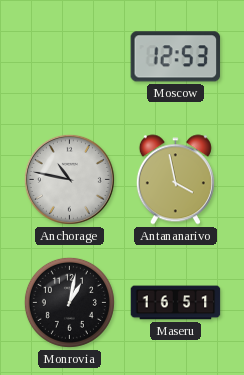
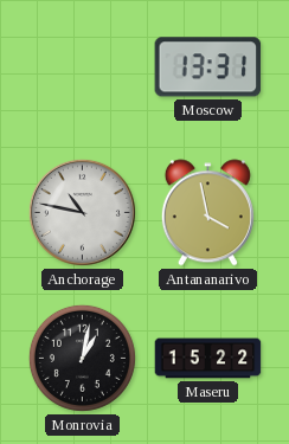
Moscow: 12:53 -> 13:31 (208, 67)
Maseru: 16:51 -> 15:22 (208, 359)
